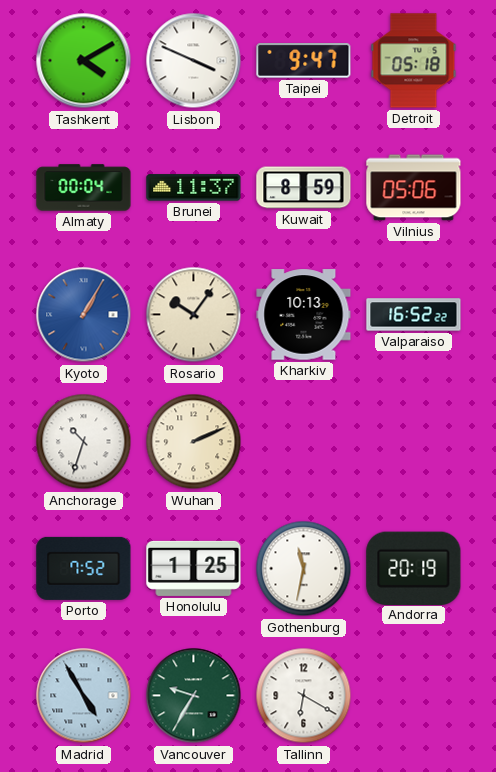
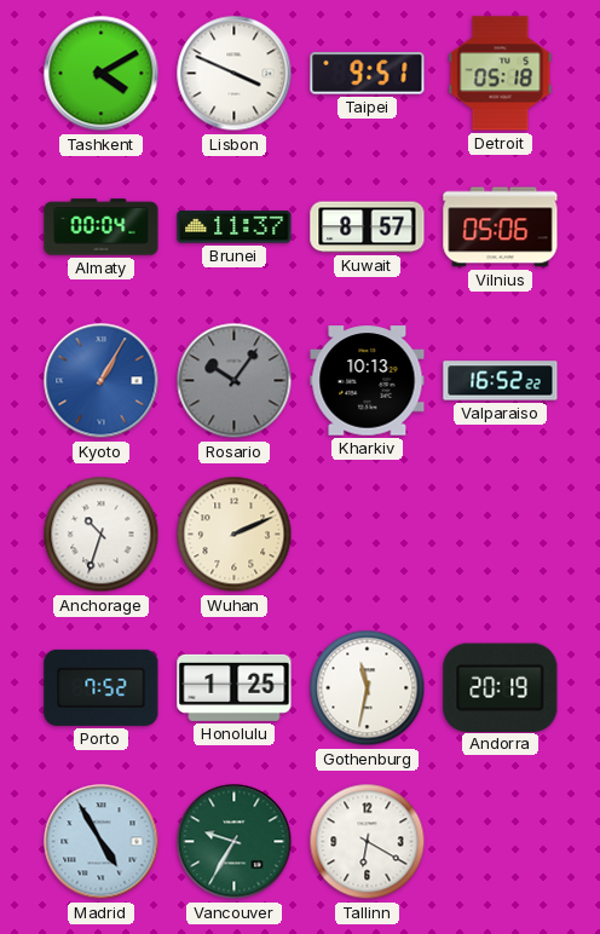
Taipei: 9:47 -> 9:51 (368, 74)
Kuwait: 8:59 -> 8:57 (368, 227)
Rosario dial: cream -> grey (235, 381)
